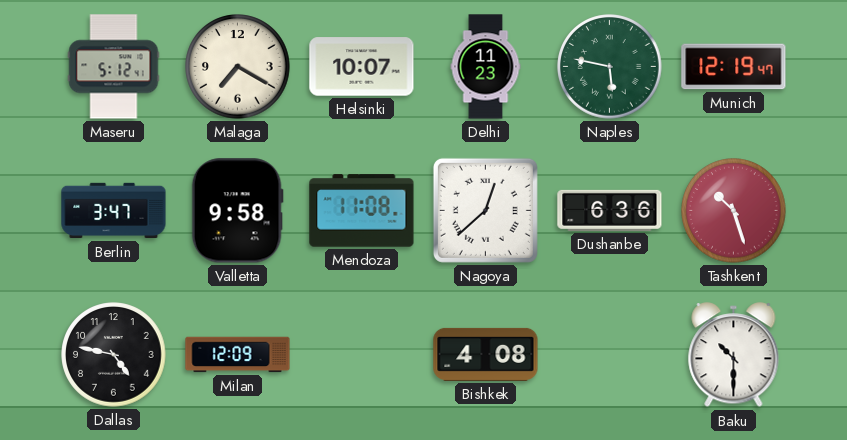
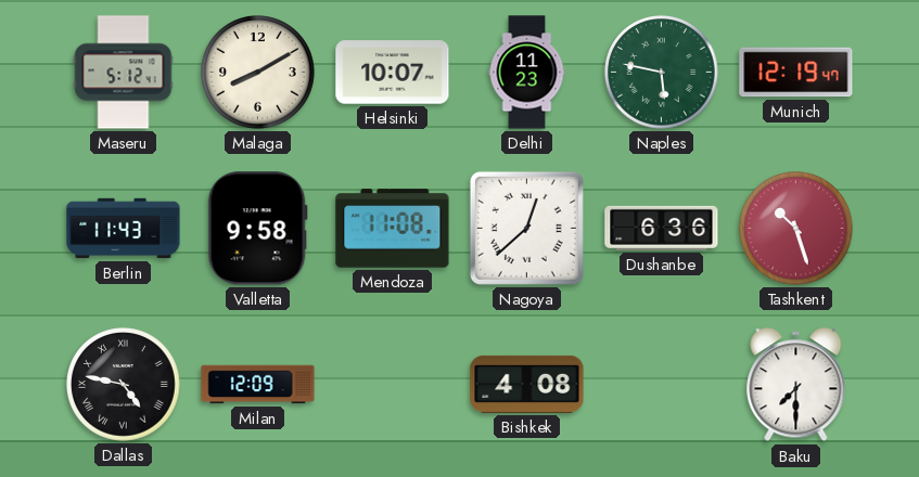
Malaga: 7:20 -> 8:10 (258, 73)
Berlin: 3:47 -> 11:43 (124, 229)
Dallas numerals: Arabic -> Roman (124, 385)
Baku: 10:30 -> 7:30 (796, 385)
